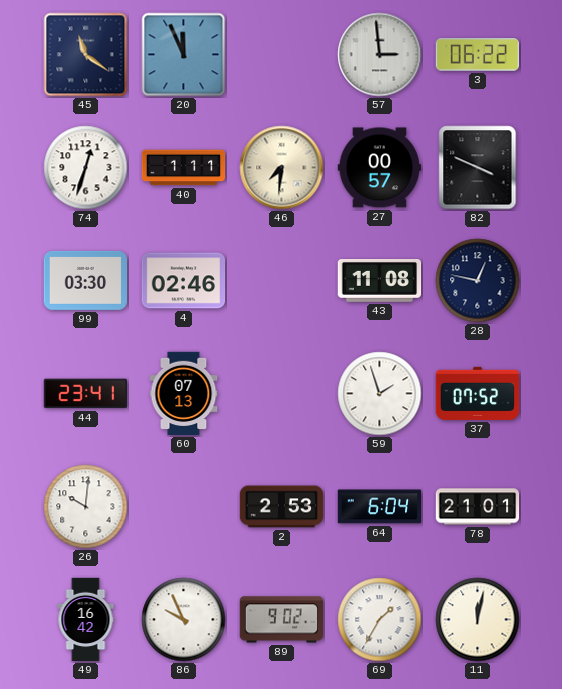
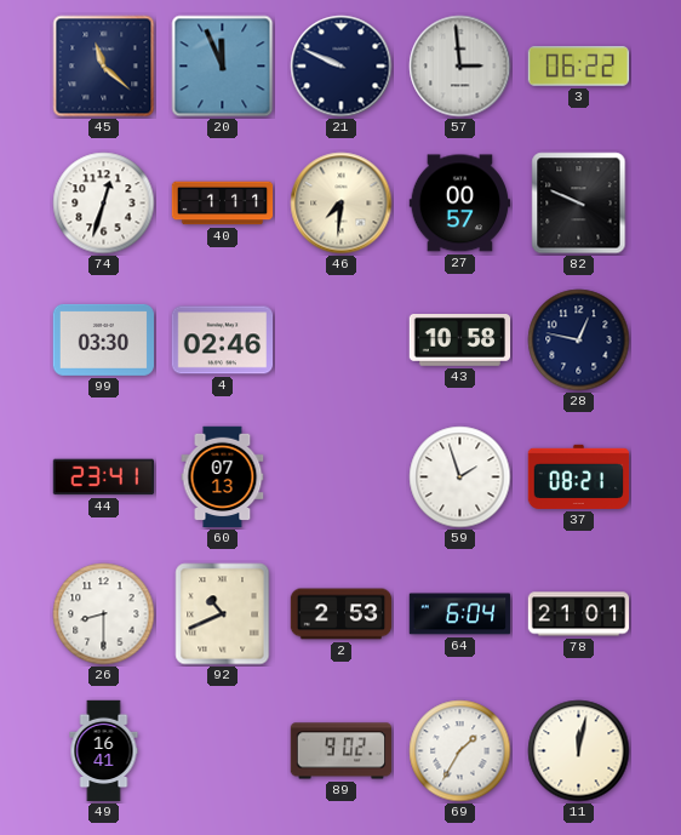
45: 11:21 -> 11:22 (104, 67)
21: none -> 9:49 (342, 67)
82: 3:49 -> 9:49 (579, 204)
43: 11:08 -> 10:58 (460, 341)
37: 07:52 -> 08:21 (579, 476)
26: 10:01 -> 8:30 (104, 614)
92: none -> 10:41 (223, 614)
49: 16:42 -> 16:41 (104, 751)
86: 9:56 -> none (184, 620)
